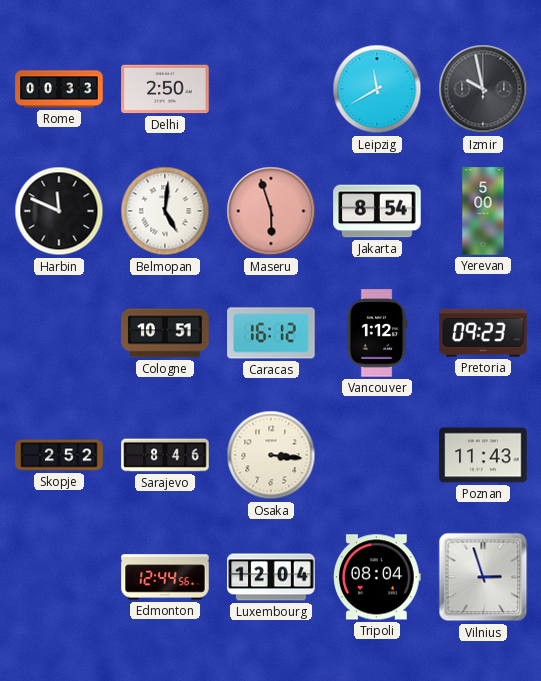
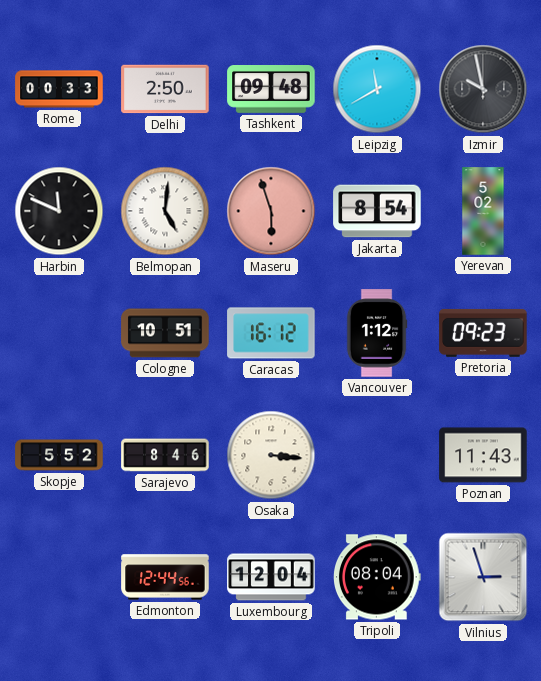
Tashkent: none -> 09:48 (271, 90)
Yerevan: 5:00 -> 5:02 (483, 211)
Skopje: 2:52 -> 5:52 (59, 455)
